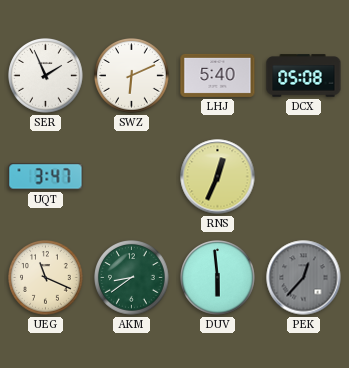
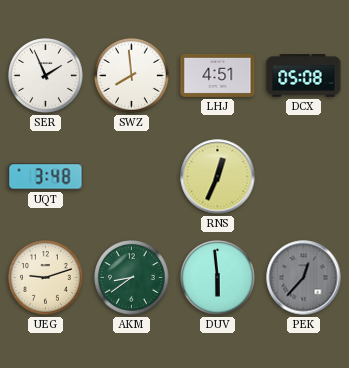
SWZ: 6:11 -> 7:59 (132, 76)
LHJ: 5:40 -> 4:51 (218, 75)
UQT: 3:47 -> 3:48 (46, 177)
UEG: 11:19 -> 9:12 (46, 278)
